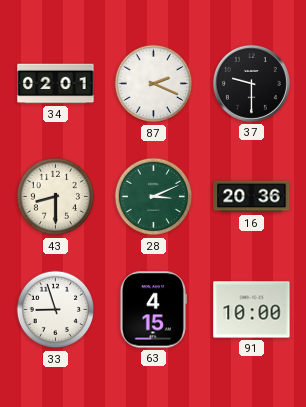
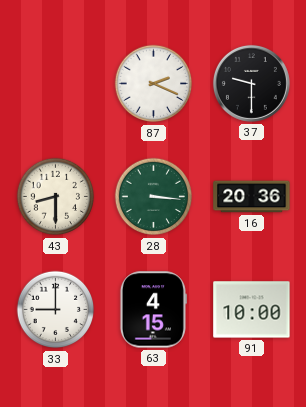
34: 02:01 -> none (56, 84)
28: 3:11 -> 3:16 (154, 197)
33: 8:57 -> 9:00 (56, 310)
